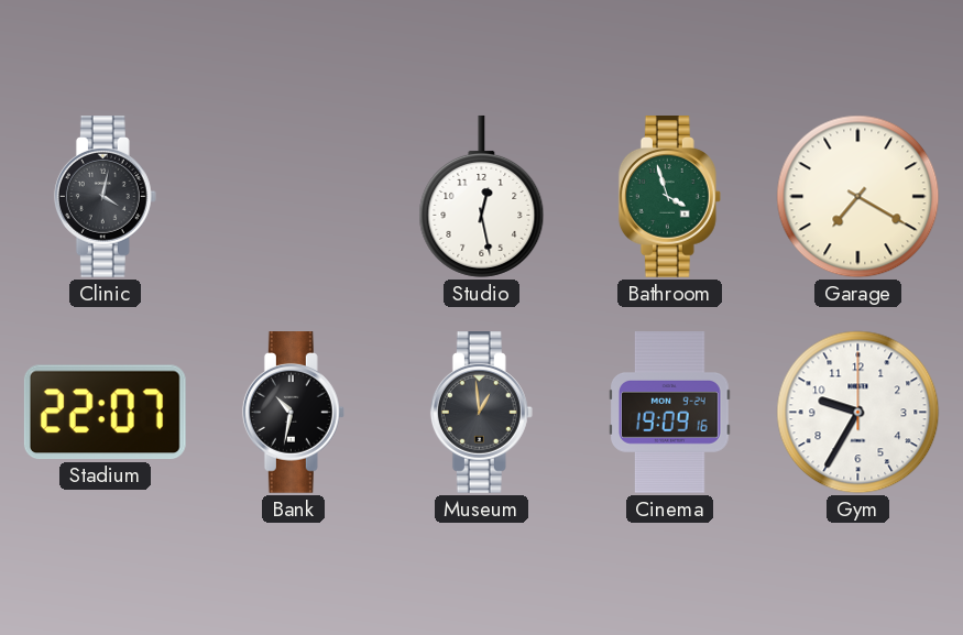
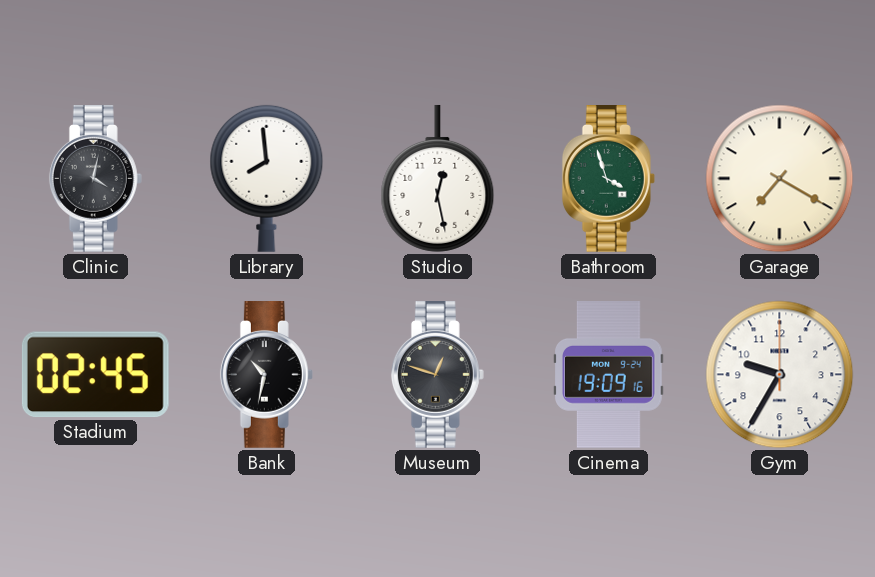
Library: none -> 7:59 (267, 178)
Stadium: 22:07 -> 02:45 (95, 374)
Museum: 12:59 -> 12:48 (437, 375)
